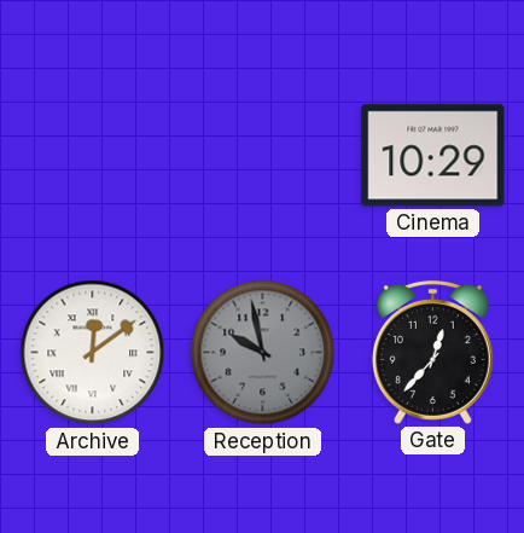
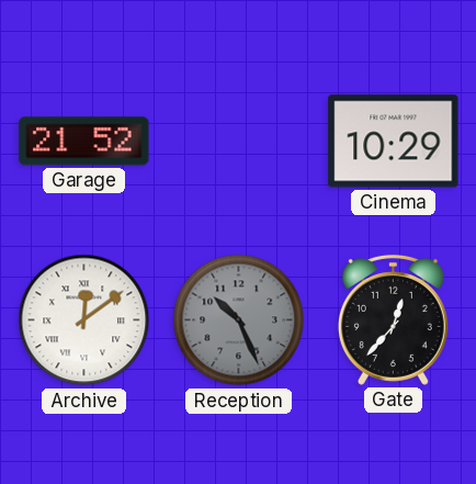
Garage: none -> 21:52 (84, 142)
Reception: 9:58 -> 10:26 (239, 320)
